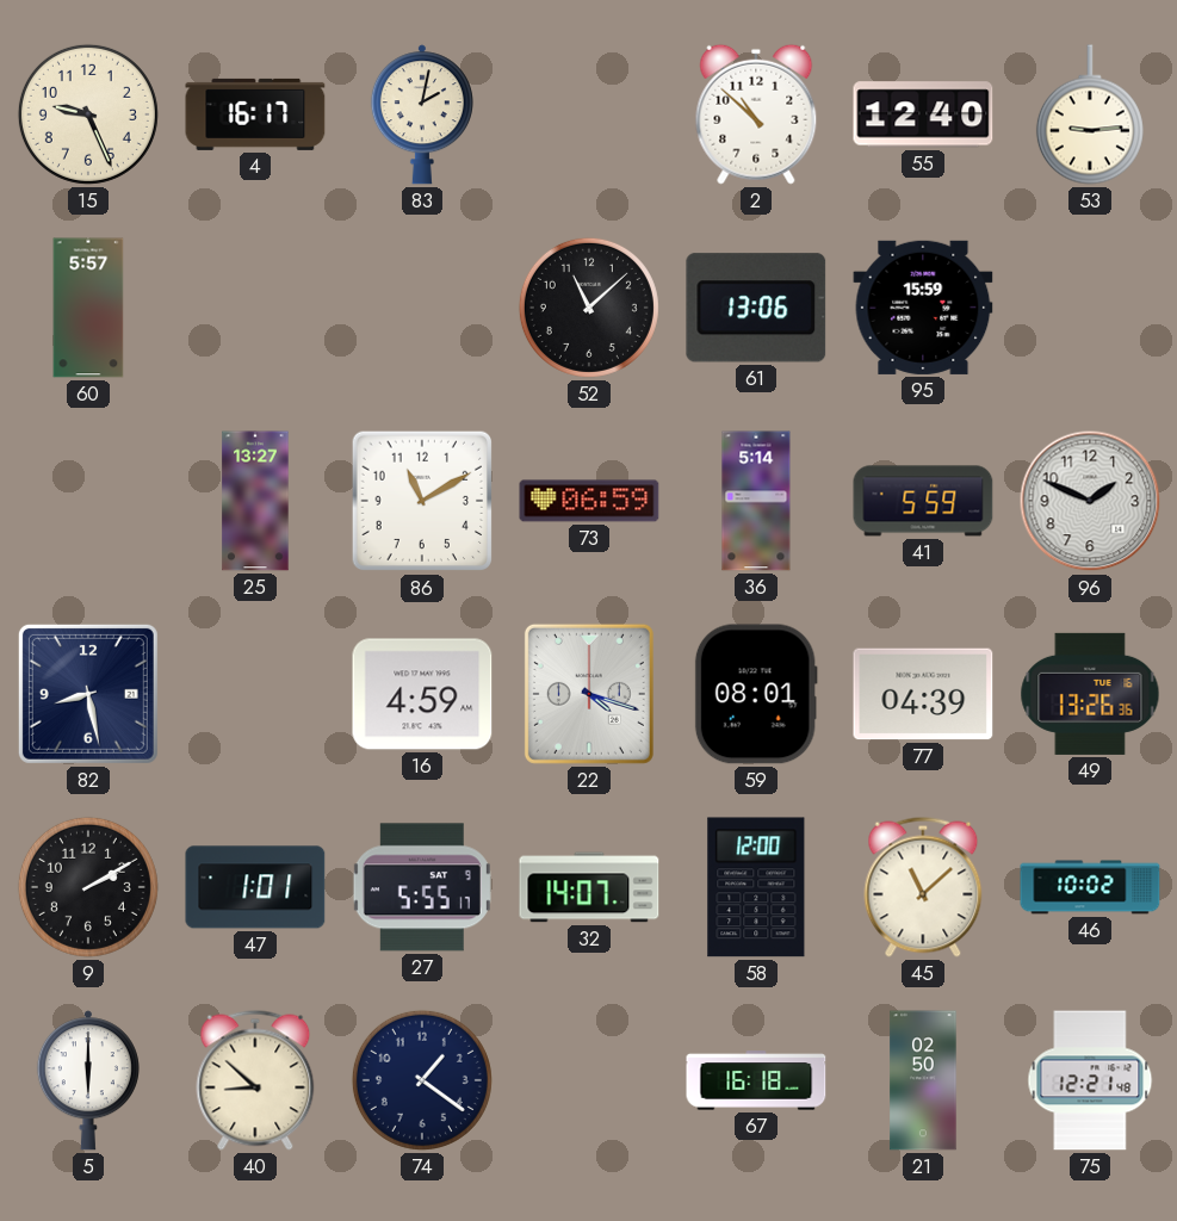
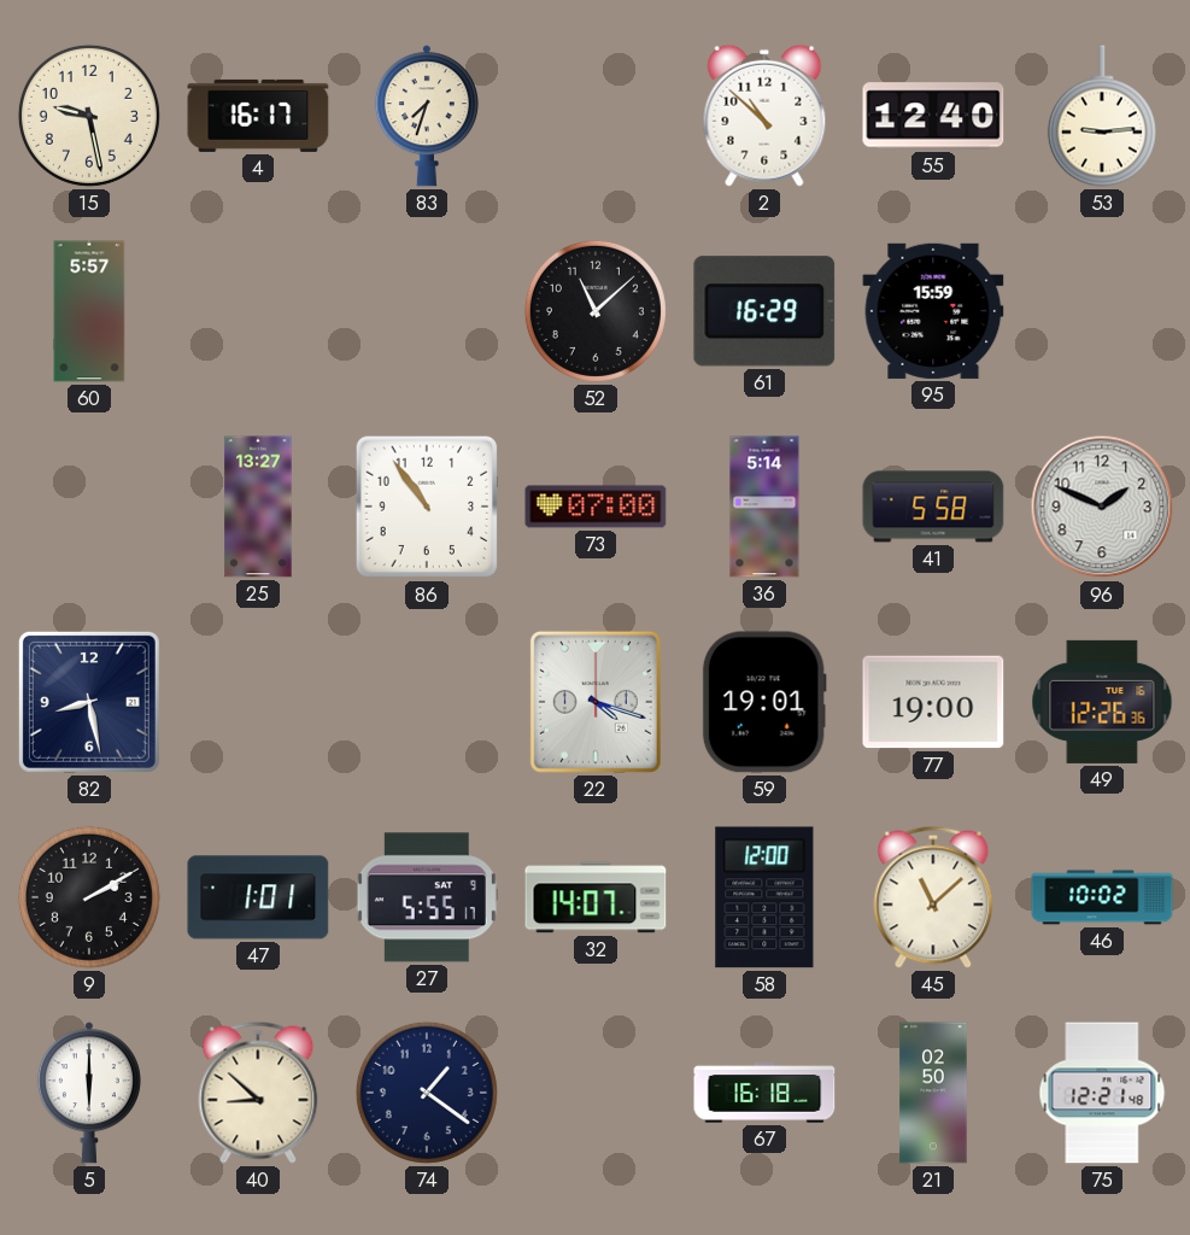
15: 9:26 -> 9:28 (89, 116)
83: 2:02 -> 7:33 (427, 116)
61: 13:06 -> 16:29 (764, 311)
86: 11:10 -> 10:54 (427, 507)
73: 06:59 -> 07:00 (596, 507)
41: 5:59 -> 5:58 (933, 507)
16: 4:59 -> none (422, 694)
59: 08:01 -> 19:01 (764, 702)
77: 04:39 -> 19:00 (933, 702)
49: 13:26 -> 12:26 (1102, 702)
